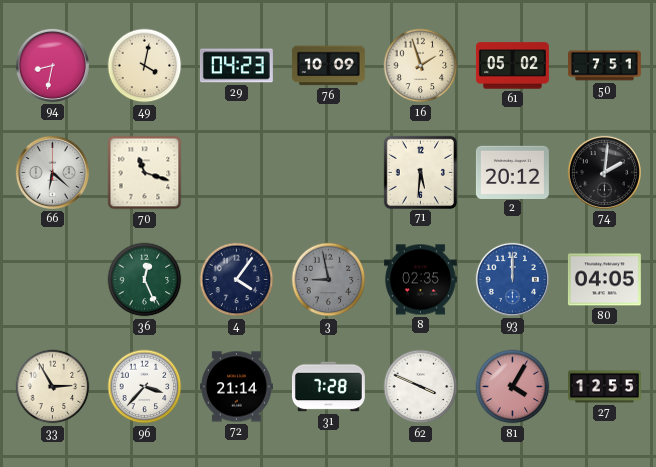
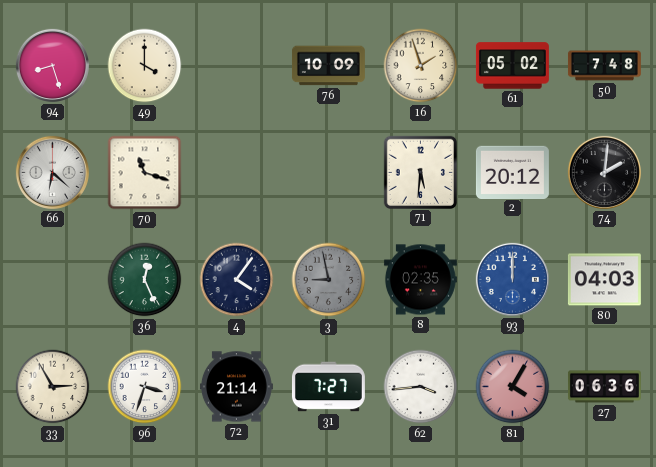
94: 8:32 -> 8:27 (52, 65)
49: 4:02 -> 4:00 (145, 66)
29: 04:23 -> none (236, 66)
50: 7:51 -> 7:48 (604, 66)
80: 04:05 -> 04:03 (604, 280)
96: 3:37 -> 3:33 (145, 387)
31: 7:28 -> 7:27 (328, 387)
62: 3:49 -> 3:44 (421, 387)
27: 12:55 -> 06:36 (604, 387)
